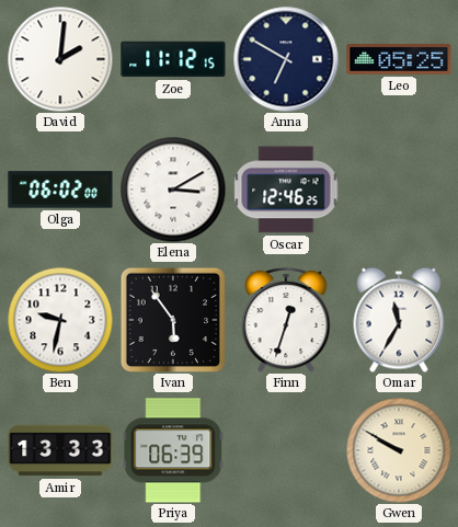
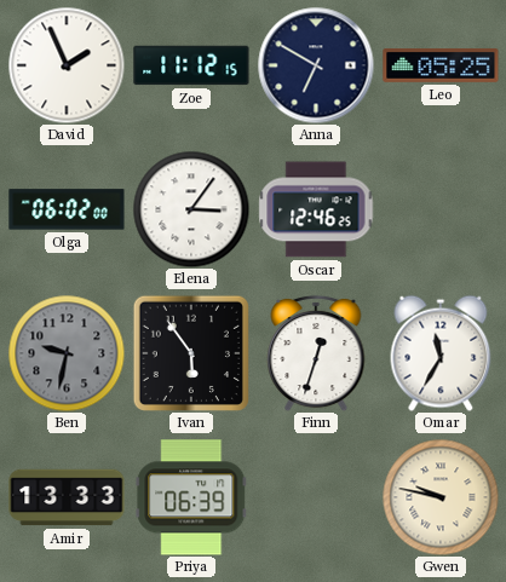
David: 2:01 -> 1:56 (67, 65)
Elena: 3:10 -> 3:06 (191, 209)
Ben dial: white -> grey (67, 353)
Gwen: 9:50 -> 9:47 (441, 497)
